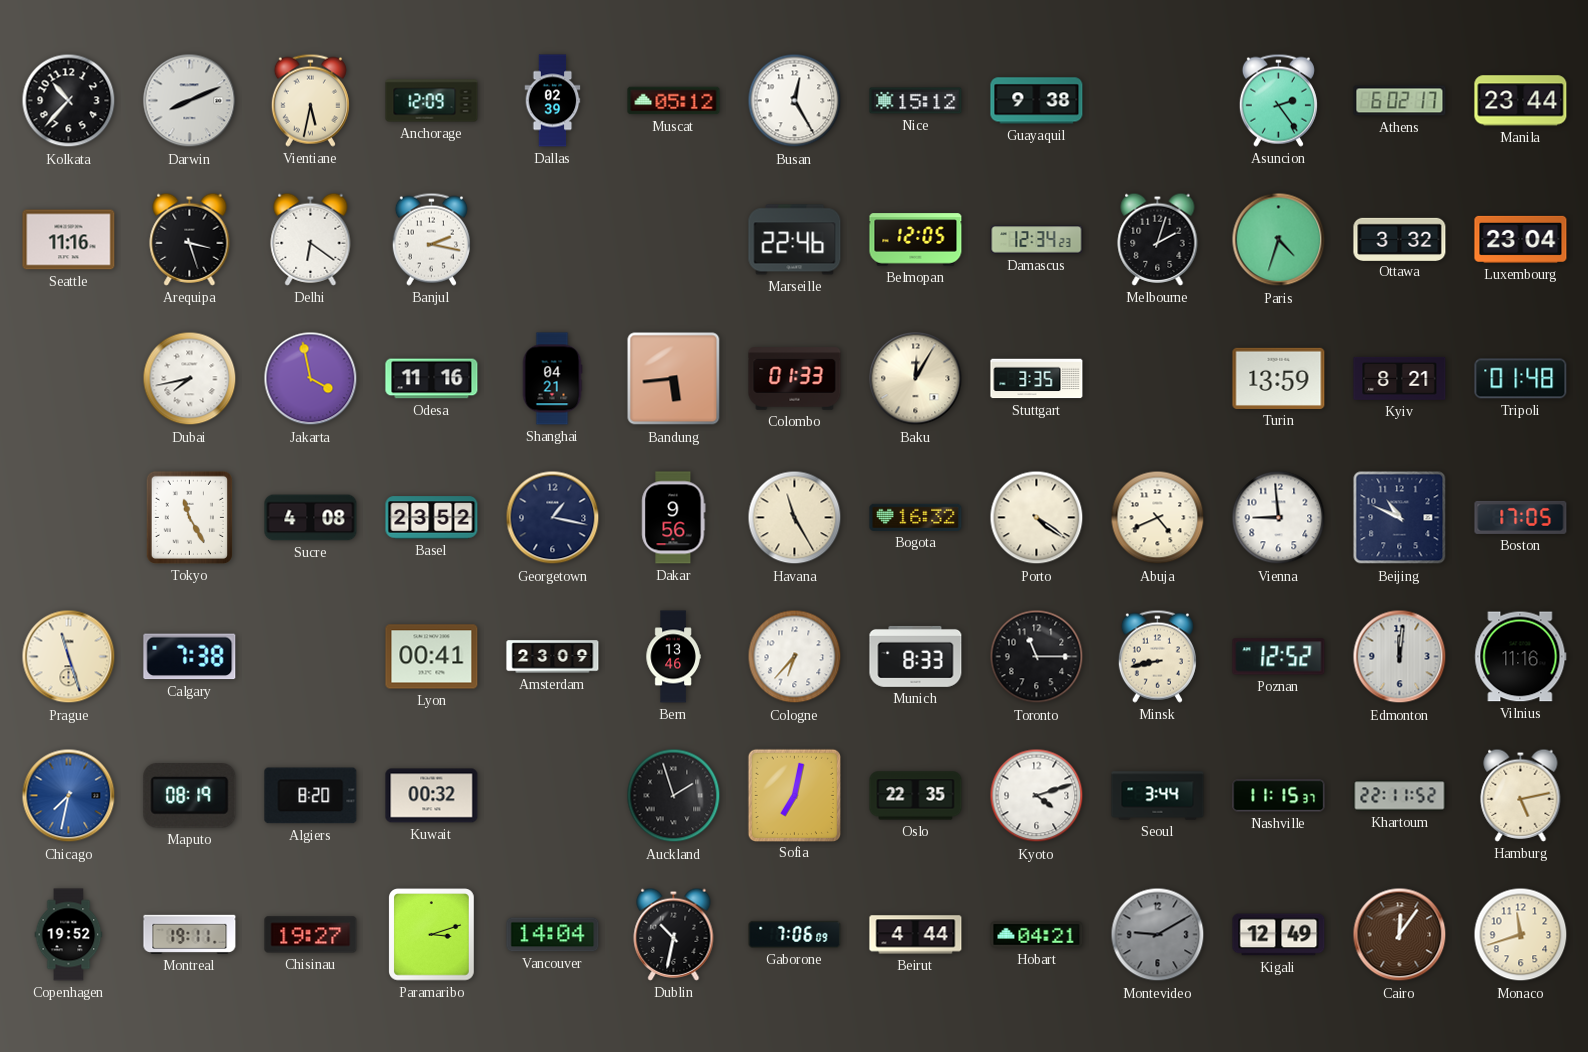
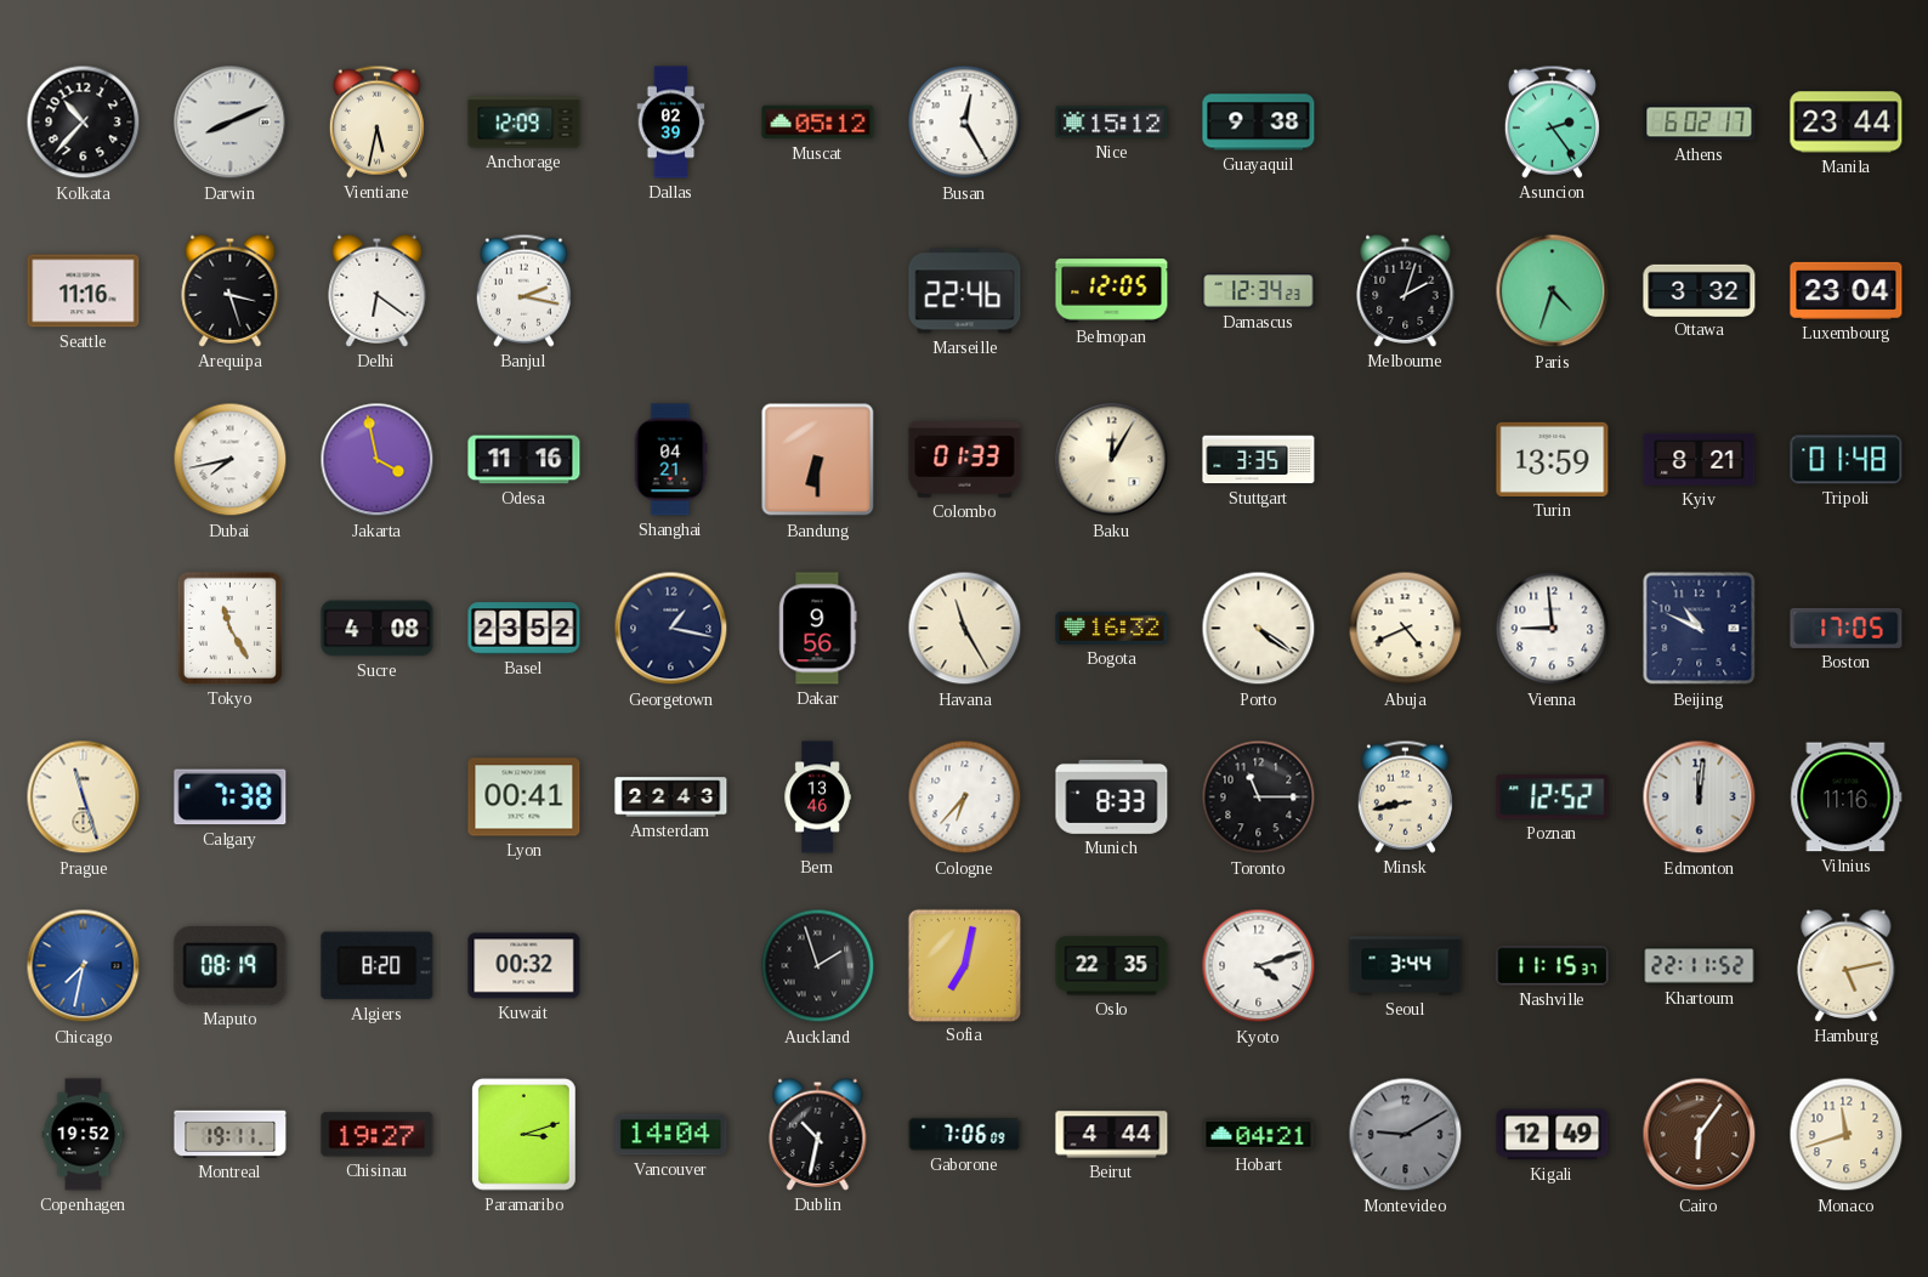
Bandung: 5:44 -> 6:30 (818, 460)
Amsterdam: 23:09 -> 22:43 (671, 798)
Cairo: 12:06 -> 6:06 (1700, 1135)
